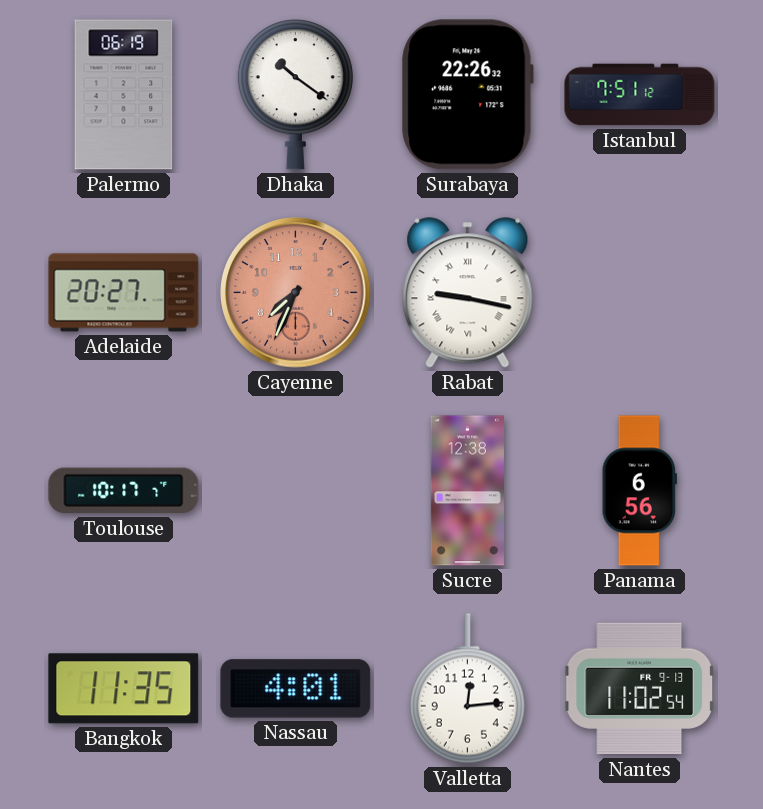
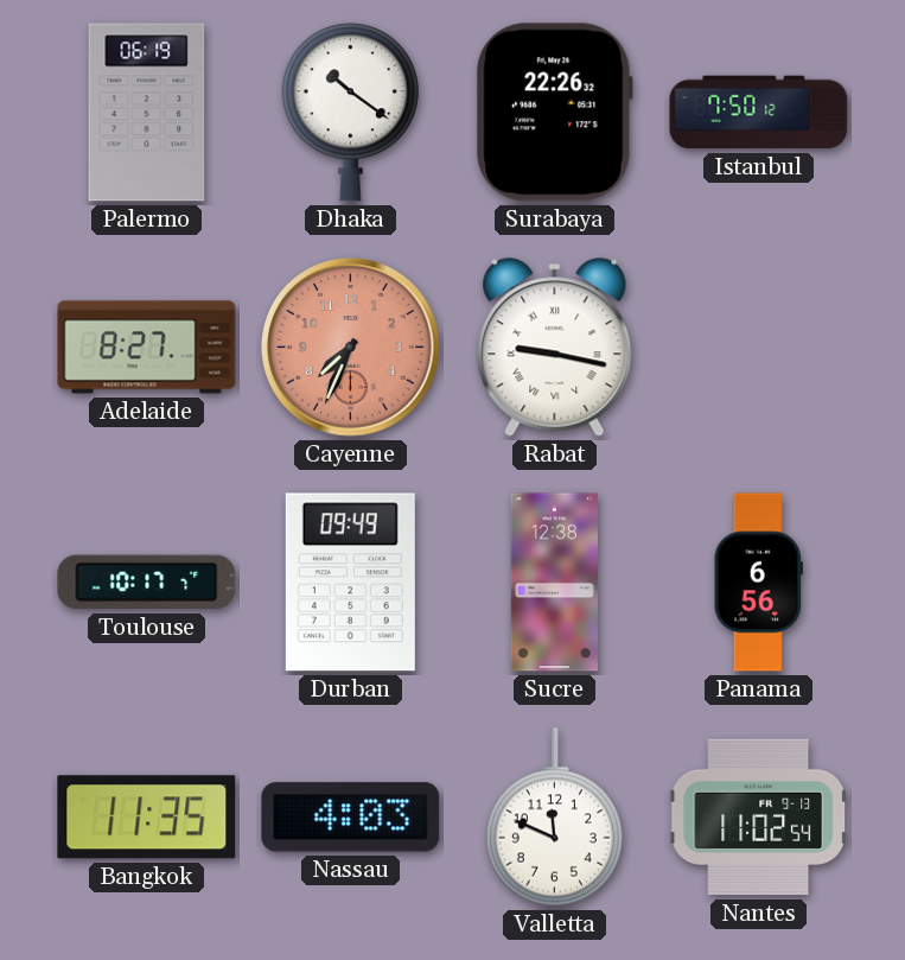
Istanbul: 7:51 -> 7:50 (759, 113)
Adelaide: 20:27 -> 8:27 (147, 348)
Durban: none -> 09:49 (350, 583)
Nassau: 4:01 -> 4:03 (351, 818)
Valletta: 12:14 -> 11:49 (554, 818)
